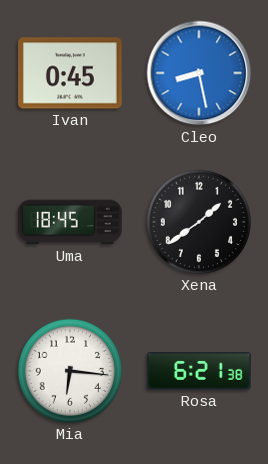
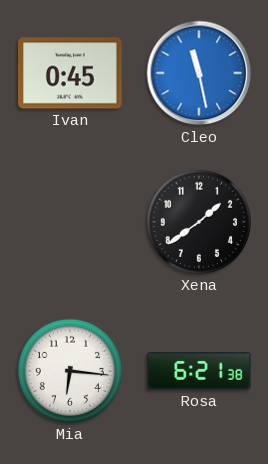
Cleo: 8:28 -> 11:28 (199, 73)
Uma: 18:45 -> none (70, 222)
